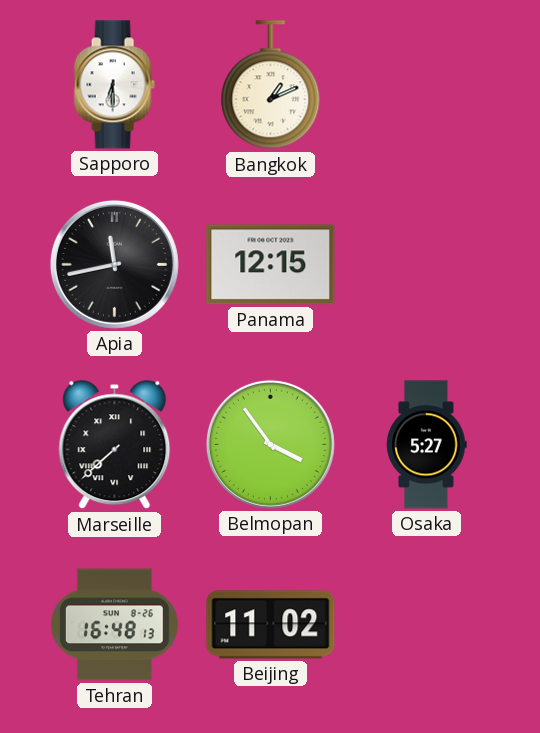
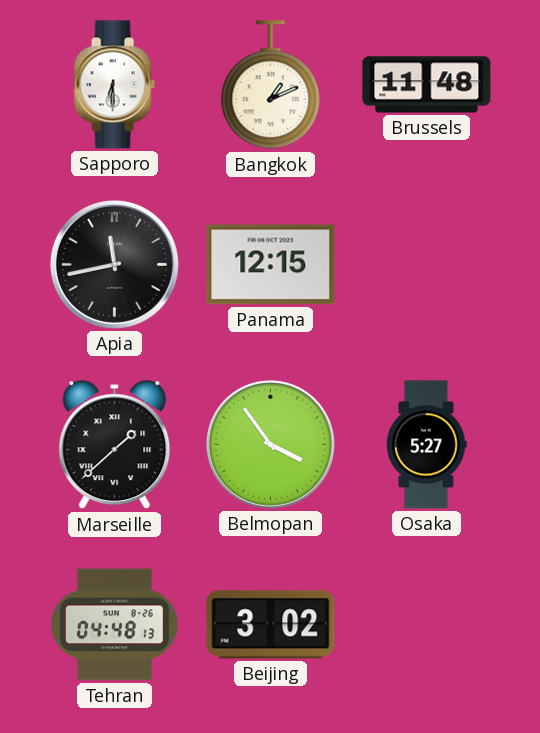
Brussels: none -> 11:48 (427, 85)
Marseille: 7:38 -> 1:38 (115, 445)
Tehran: 16:48 -> 04:48 (115, 625)
Beijing: 11:02 -> 3:02 (271, 625)
